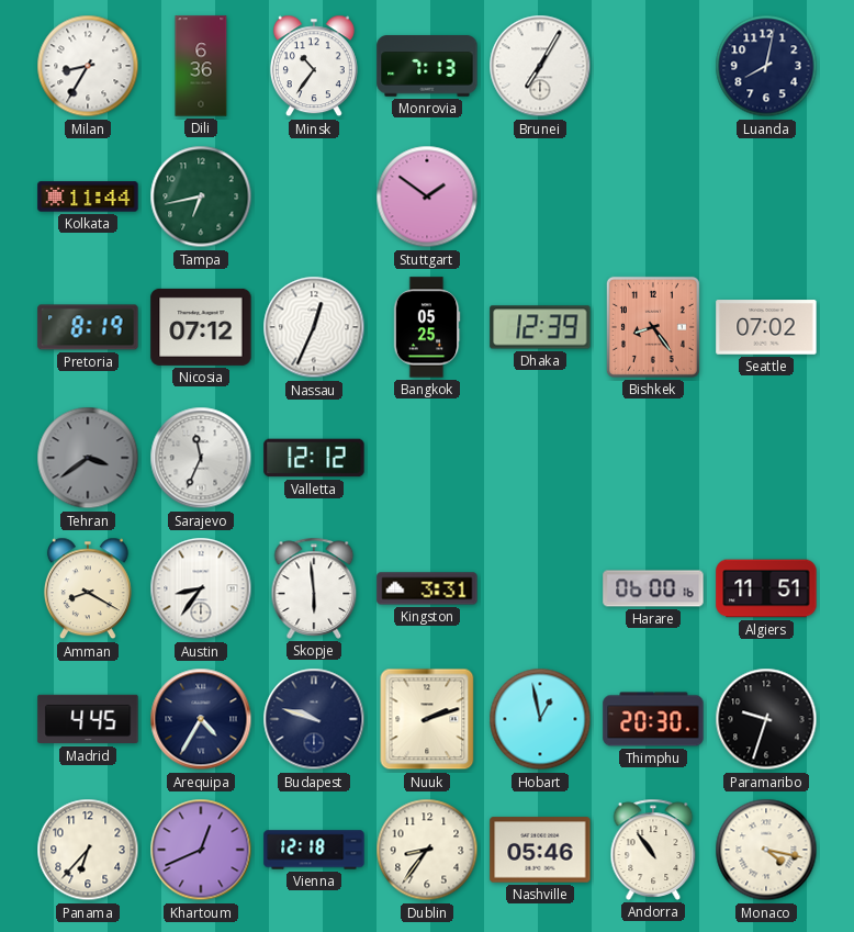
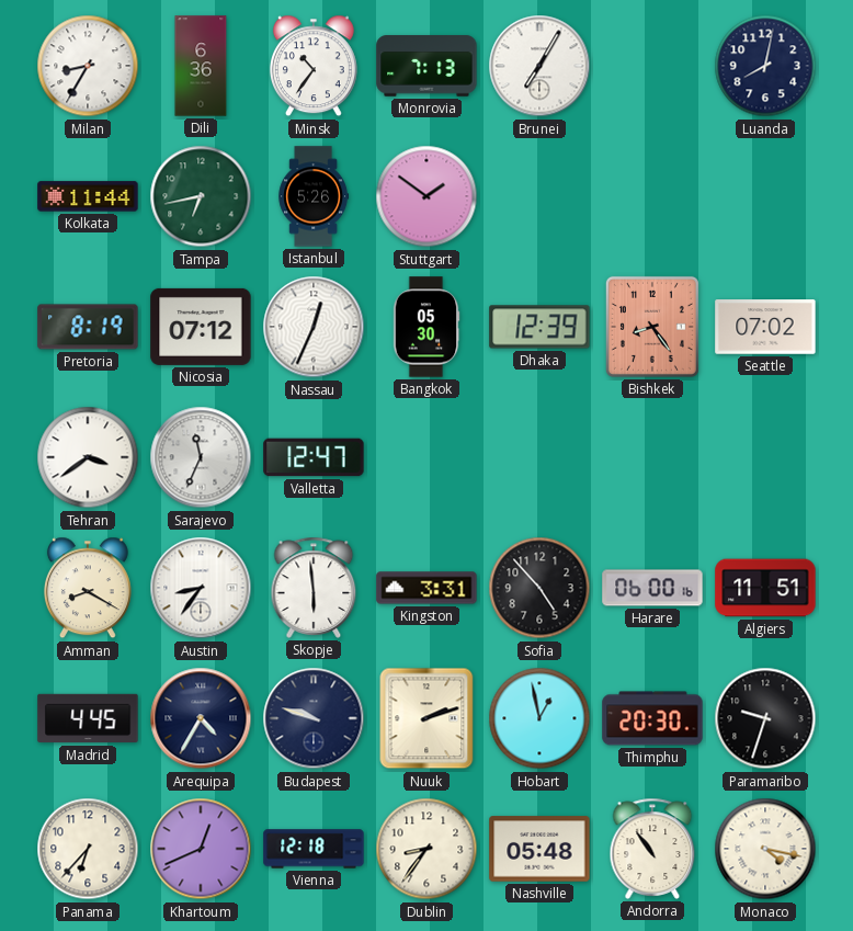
Istanbul: none -> 5:26 (314, 196)
Bangkok: 05:25 -> 05:30 (426, 327)
Tehran dial: grey -> white (88, 457)
Valletta: 12:12 -> 12:47 (314, 457)
Sofia: none -> 4:53 (539, 588)
Nashville: 05:46 -> 05:48 (539, 849)
